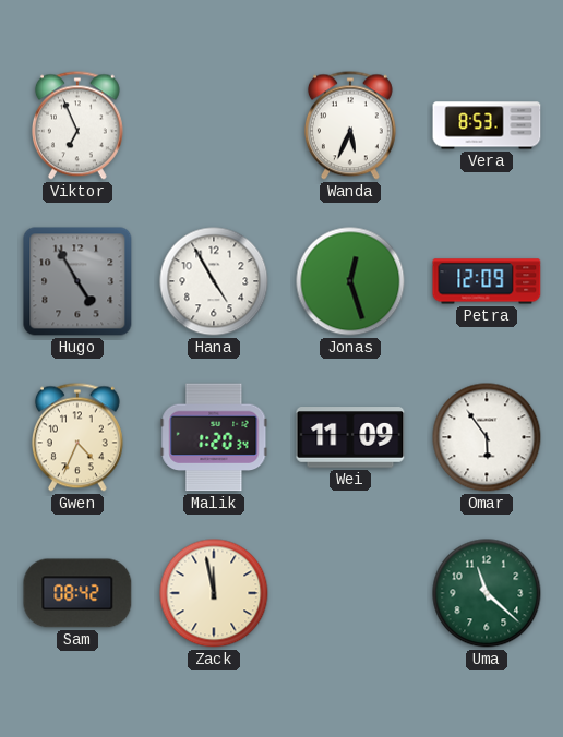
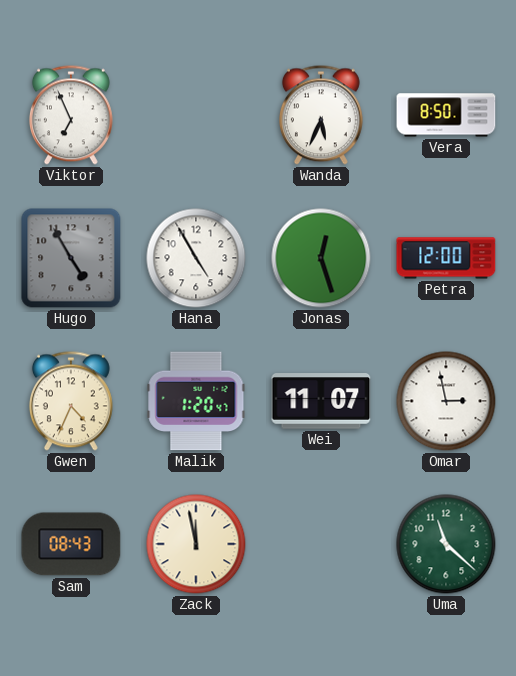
Vera: 8:53 -> 8:50 (446, 115)
Petra: 12:09 -> 12:00 (446, 258)
Malik: 1:20:34 -> 1:20:47 (196, 401)
Wei: 11:09 -> 11:07 (321, 401)
Omar: 5:54 -> 2:58 (446, 401)
Sam: 08:42 -> 08:43 (71, 544)
